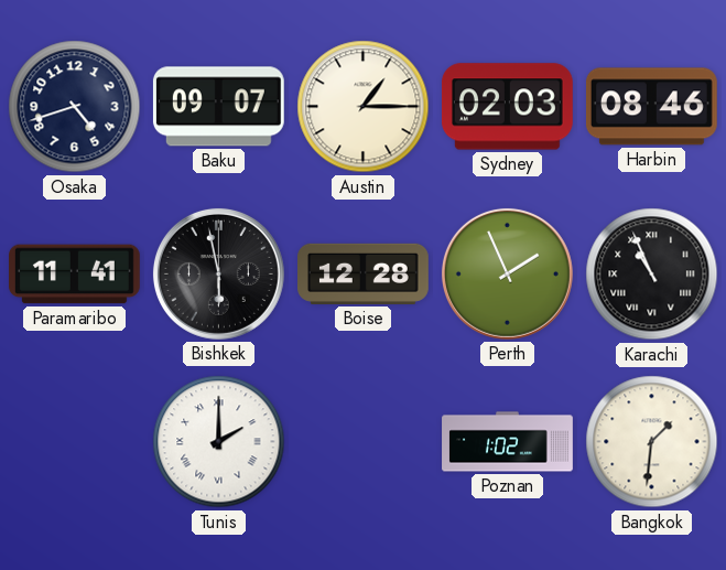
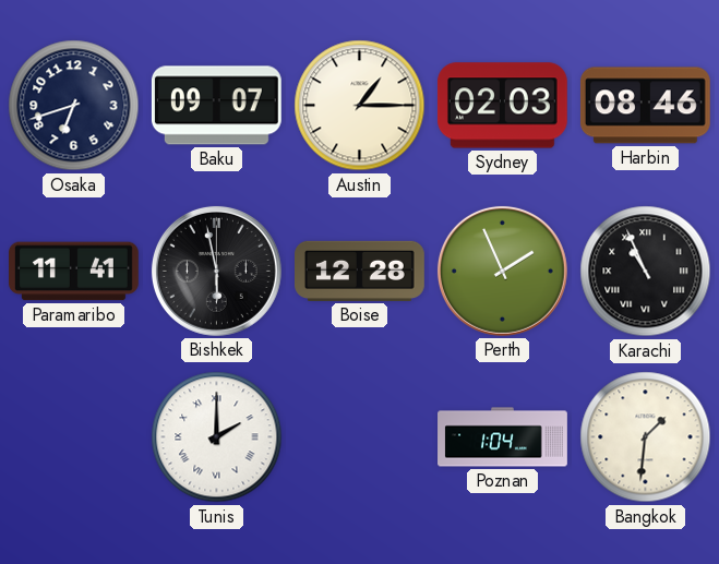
Osaka: 4:42 -> 6:42 (74, 106)
Poznan: 1:02 -> 1:04 (503, 437)
